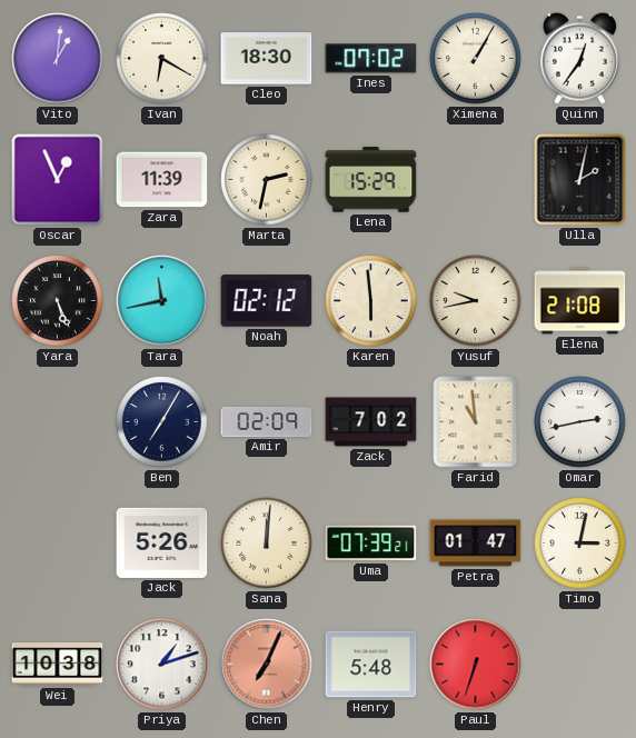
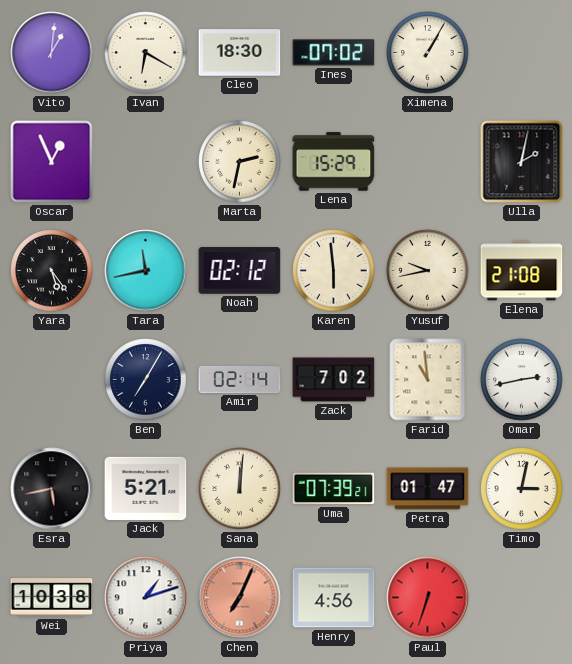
Quinn: 12:36 -> none (579, 58)
Zara: 11:39 -> none (162, 180)
Yara: 5:26 -> 5:24 (52, 271)
Amir: 02:09 -> 02:14 (240, 379)
Esra: none -> 5:43 (52, 489)
Jack: 5:26 -> 5:21 (146, 488)
Henry: 5:48 -> 4:56 (334, 598)
